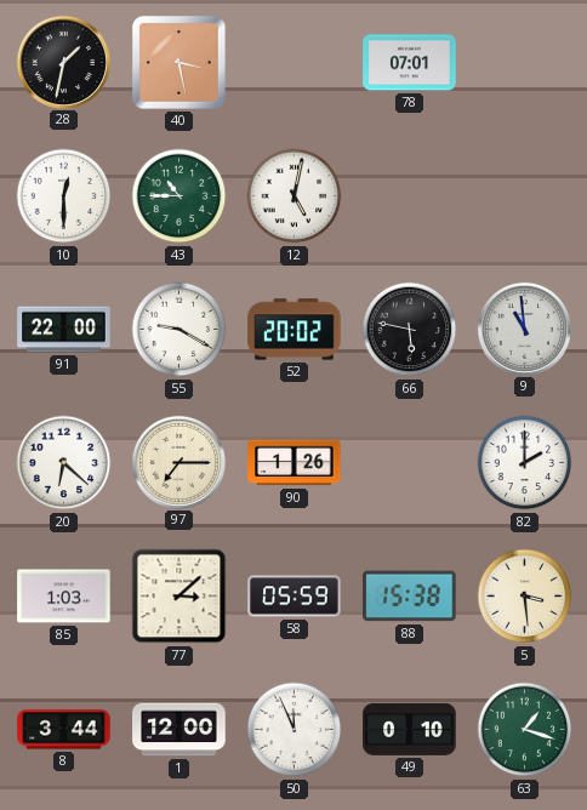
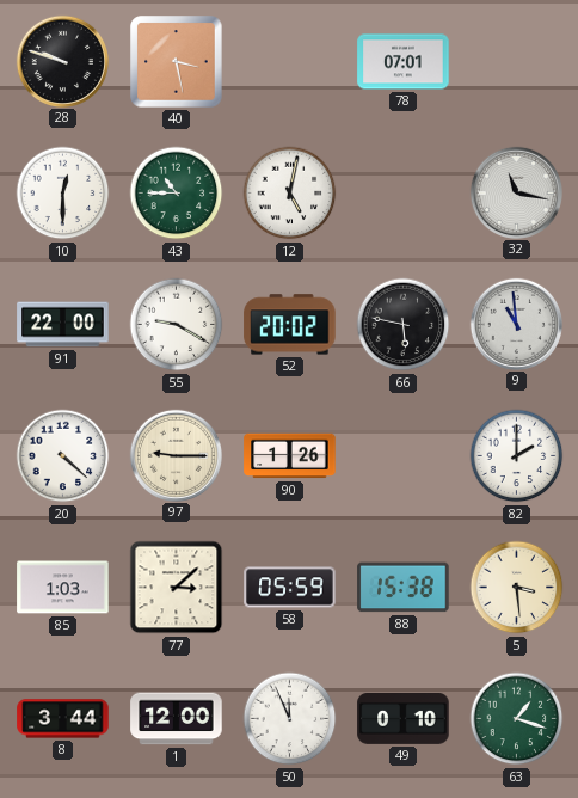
28: 1:32 -> 9:48 (62, 61)
32: none -> 11:17 (516, 192)
20: 6:22 -> 4:22 (63, 456)
97: 7:15 -> 9:15 (176, 455)
